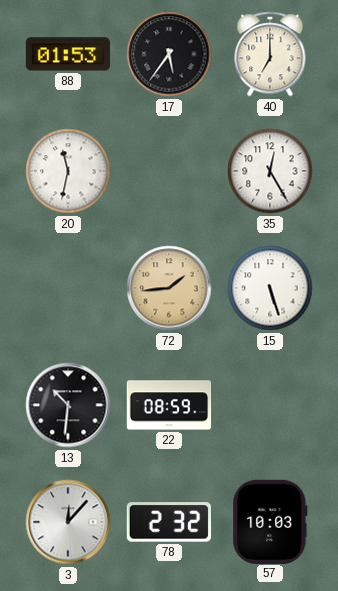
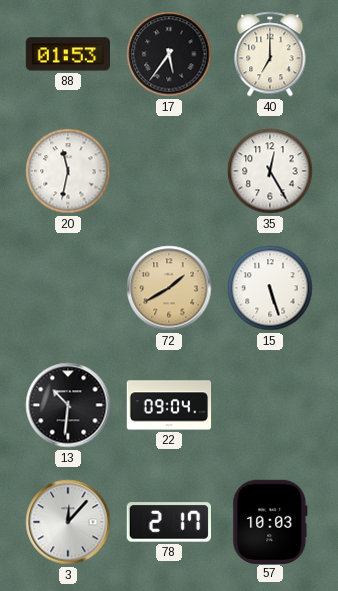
72: 1:44 -> 1:40 (169, 288)
22: 08:59 -> 09:04 (169, 405)
78: 2:32 -> 2:17 (168, 522)
